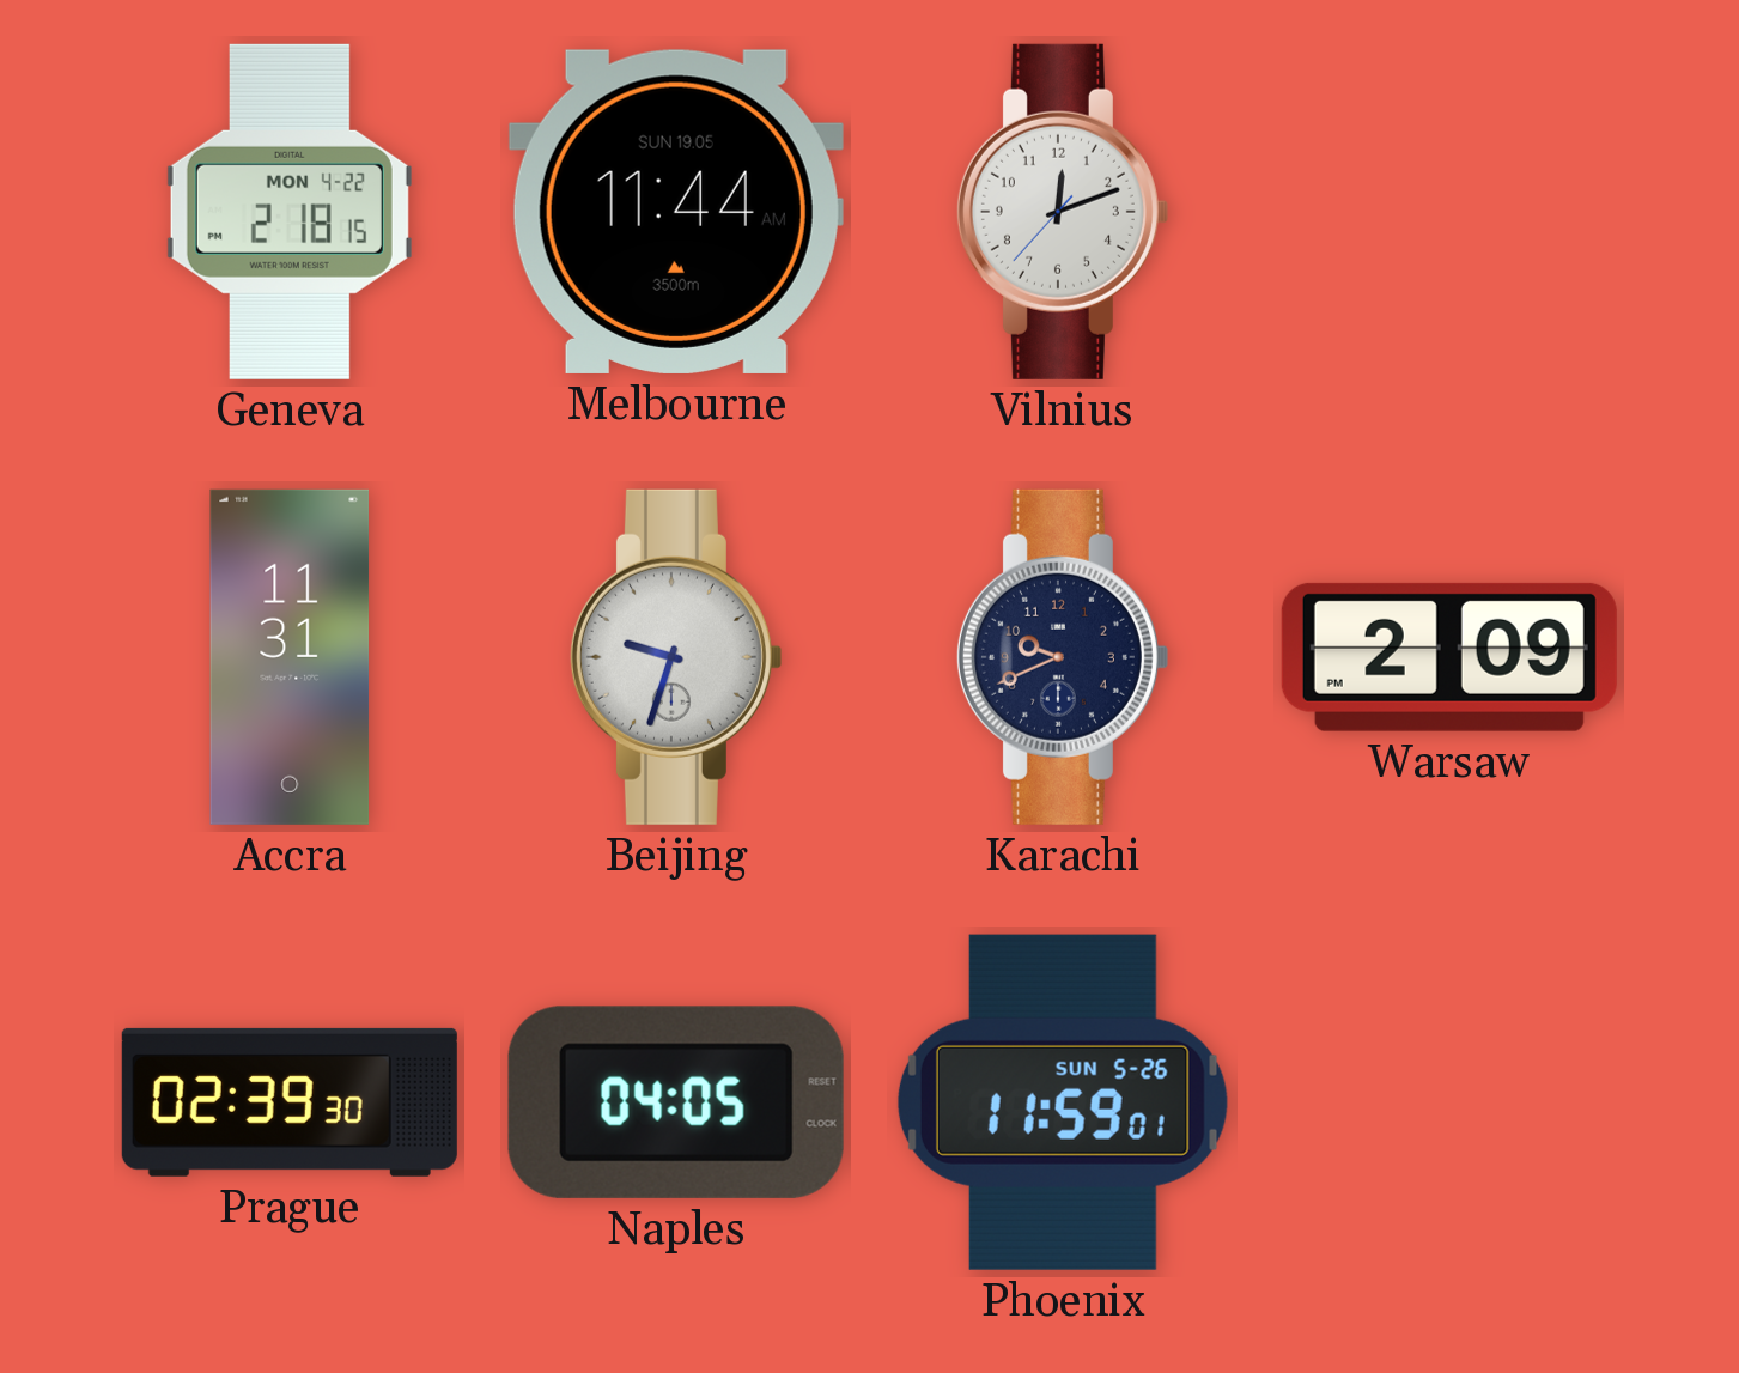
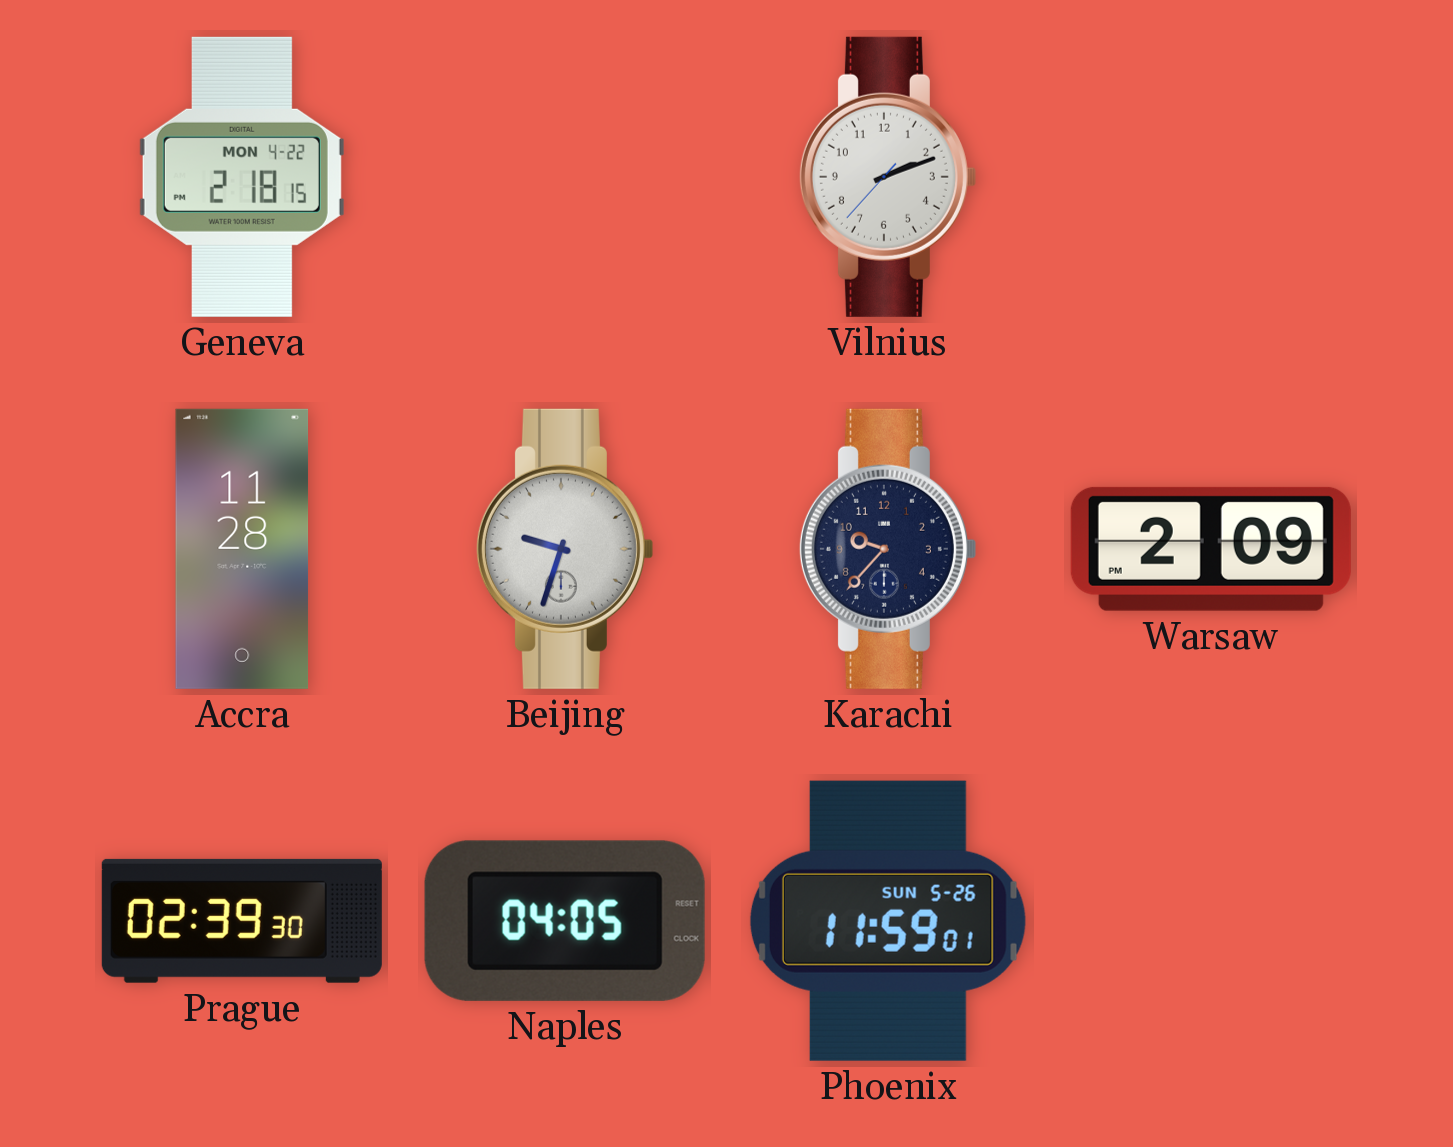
Melbourne: 11:44 -> none (676, 212)
Vilnius: 12:11 -> 2:11 (887, 177)
Accra: 11:31 -> 11:28 (242, 549)
Karachi: 9:41 -> 9:37 (887, 549)
